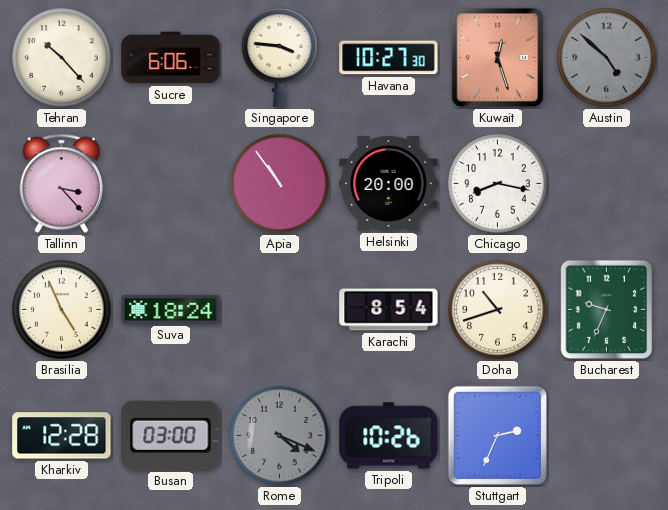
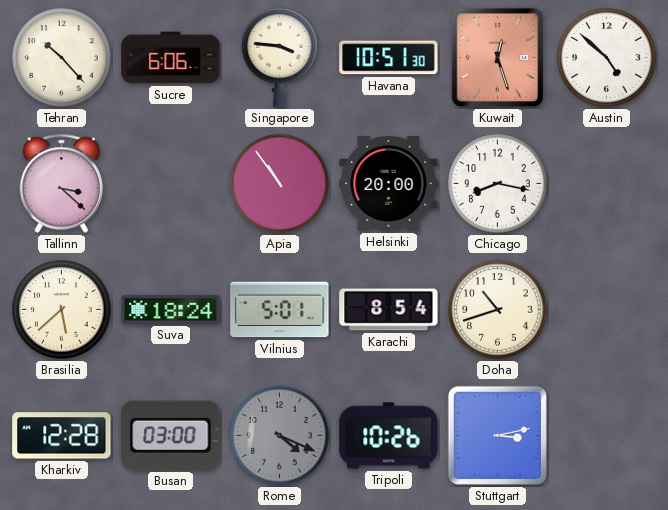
Havana: 10:27 -> 10:51 (389, 58)
Austin dial: grey -> white (607, 58)
Tallinn: 3:23 -> 3:22 (61, 184)
Brasilia: 4:56 -> 5:38 (62, 310)
Vilnius: none -> 5:01 (280, 310)
Bucharest: 9:34 -> none (607, 310)
Stuttgart: 2:34 -> 3:13 (497, 435)
